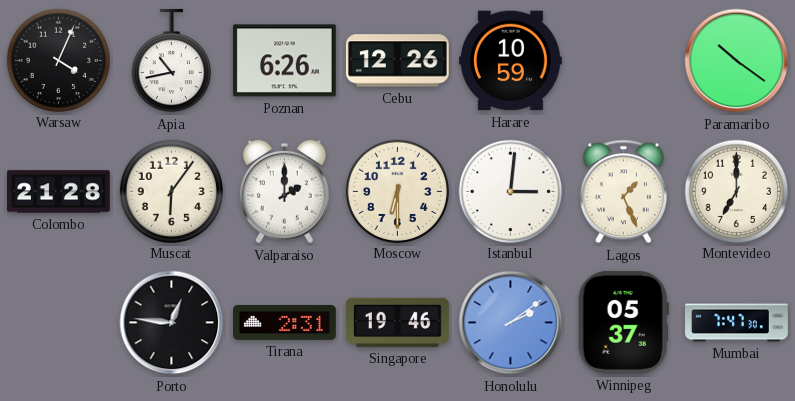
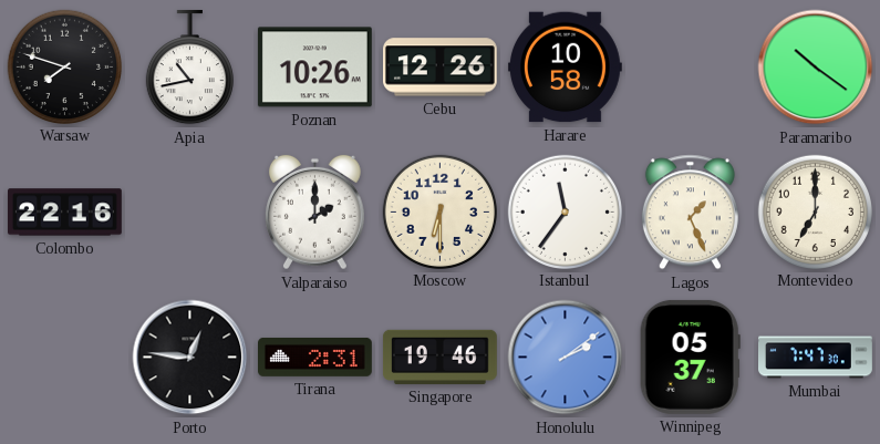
Warsaw: 4:04 -> 7:48 (64, 66)
Poznan: 6:26 -> 10:26 (314, 68)
Harare: 10:59 -> 10:58 (565, 68)
Colombo: 21:28 -> 22:16 (65, 213)
Muscat: 6:06 -> none (171, 191)
Istanbul: 3:01 -> 11:36 (565, 211)
